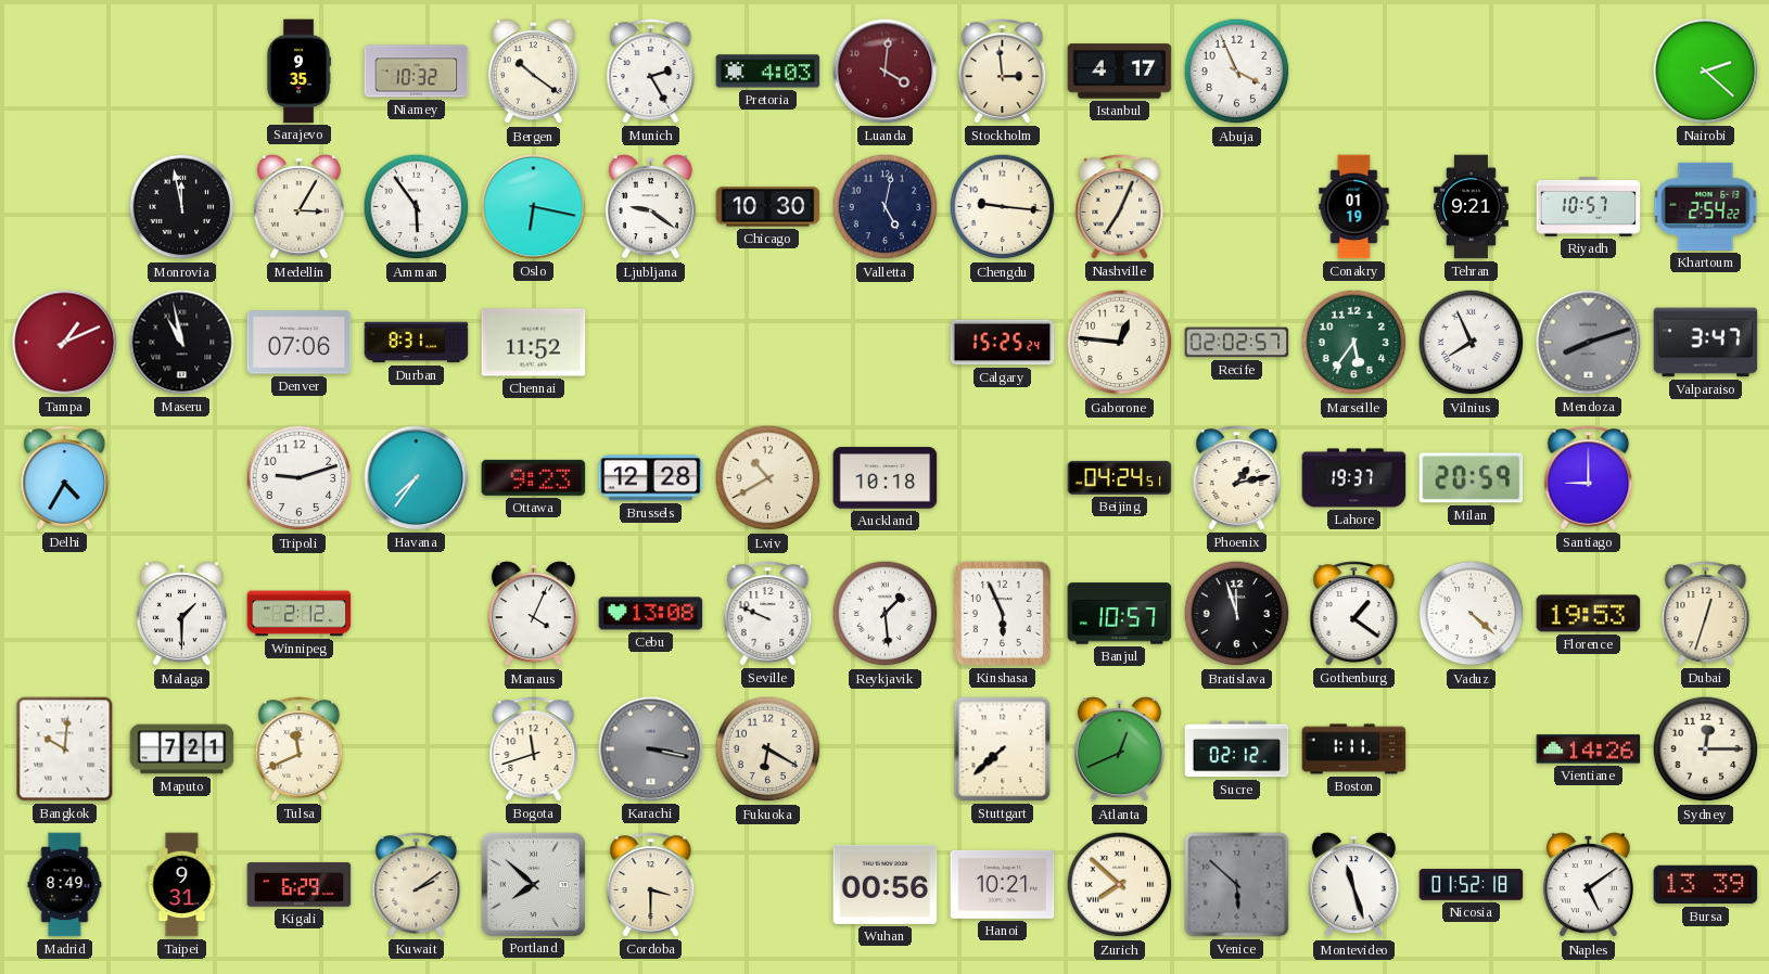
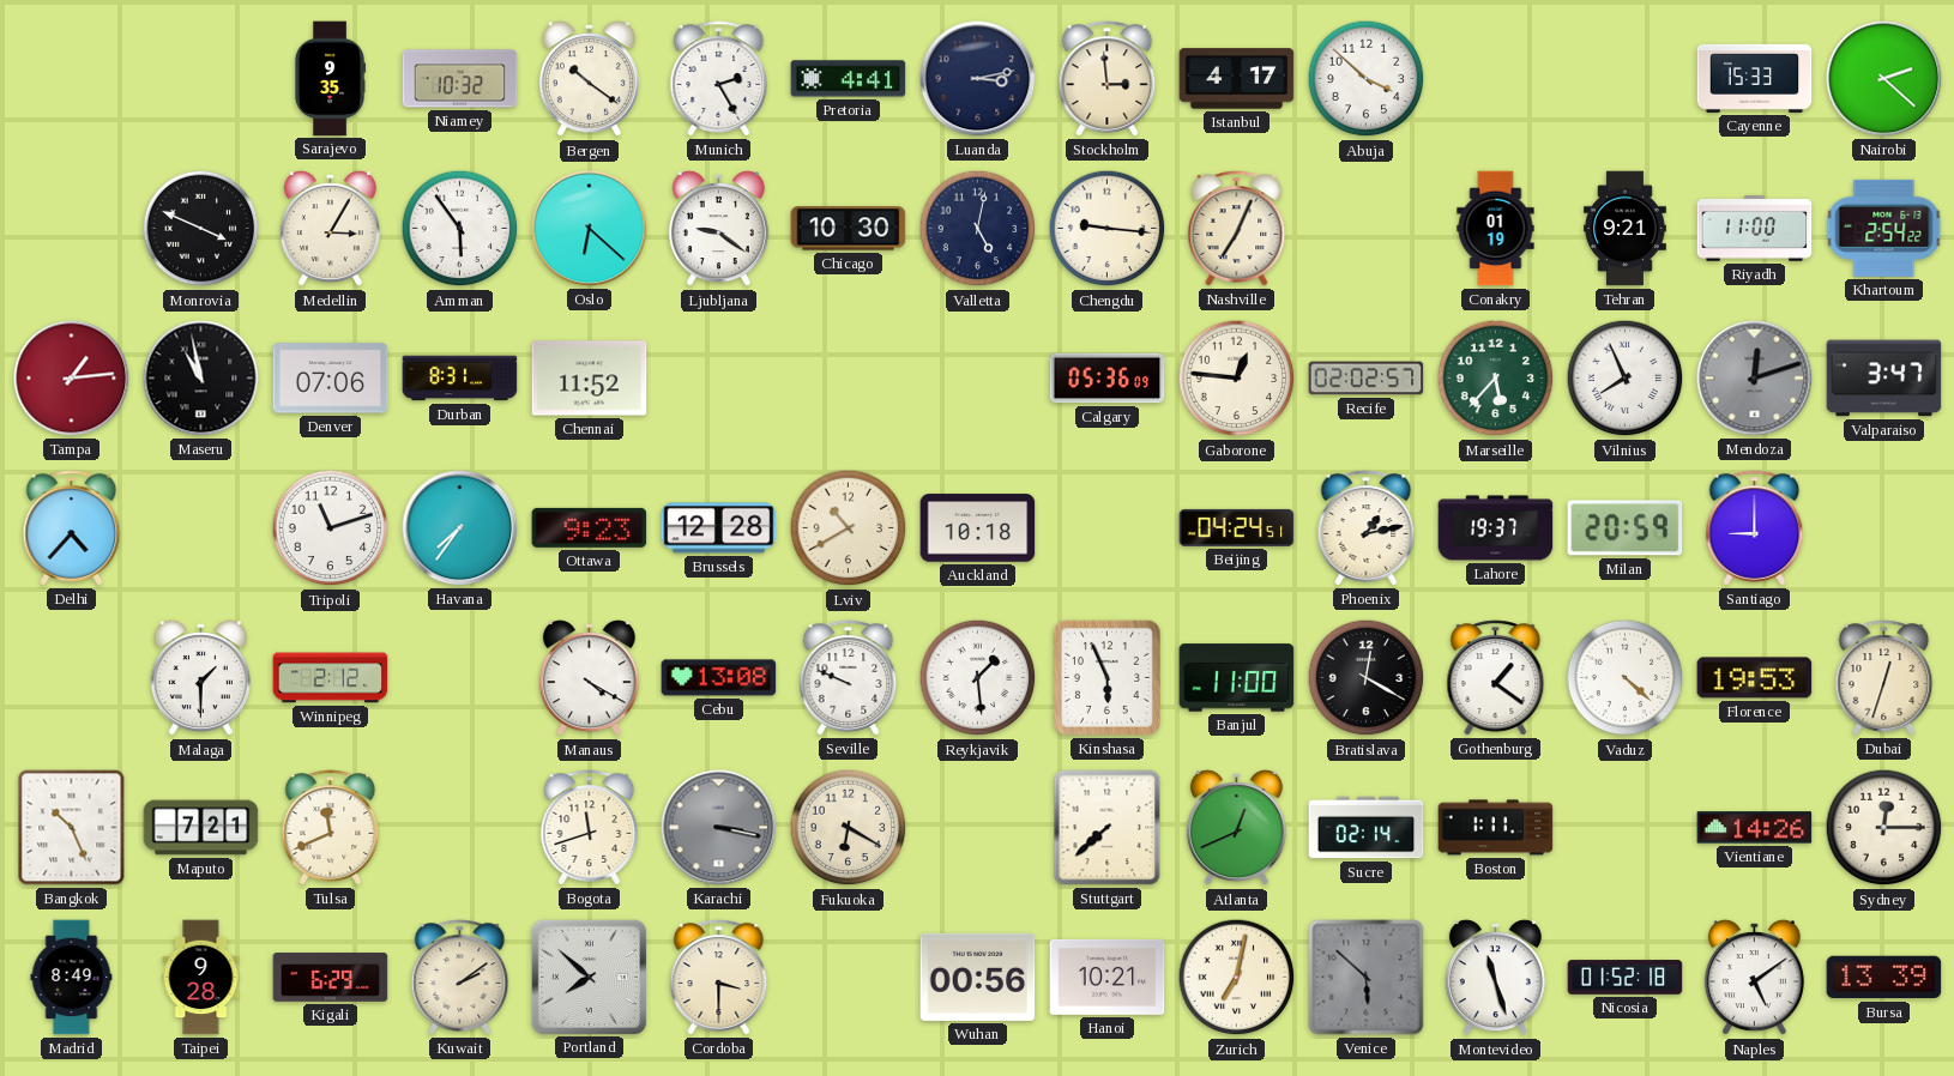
Pretoria: 4:03 -> 4:41 (849, 79)
Luanda: 4:01 -> 3:13 (978, 79)
Luanda dial: burgundy -> navy (978, 79)
Abuja: 3:56 -> 3:52 (1367, 79)
Cayenne: none -> 15:33 (1755, 78)
Monrovia: 11:58 -> 3:49 (201, 229)
Oslo: 6:17 -> 6:22 (590, 229)
Riyadh: 10:57 -> 11:00 (1755, 229)
Tampa: 1:11 -> 1:14 (72, 379)
Calgary: 15:25 -> 05:36 (1108, 379)
Marseille: 5:36 -> 5:37 (1496, 379)
Mendoza: 8:12 -> 12:12 (1755, 379)
Delhi: 4:35 -> 4:37 (72, 528)
Tripoli: 9:12 -> 11:12 (331, 528)
Manaus: 4:04 -> 4:20 (589, 678)
Banjul: 10:57 -> 11:00 (1237, 678)
Bratislava: 11:57 -> 12:20 (1367, 678)
Bangkok: 10:01 -> 10:26 (72, 828)
Sucre: 02:12 -> 02:14 (1367, 828)
Taipei: 9:31 -> 9:28 (201, 978)
Zurich: 7:52 -> 7:02 (1237, 978)
